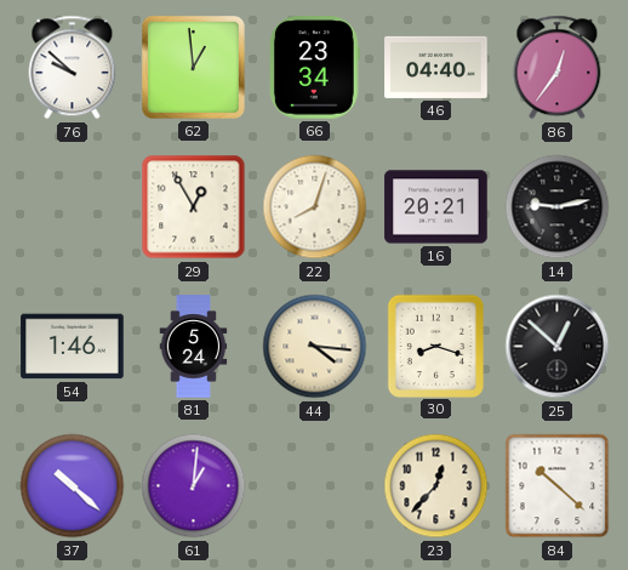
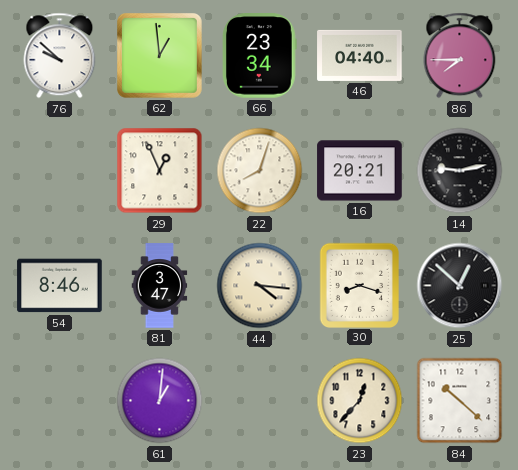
86: 12:36 -> 7:45 (460, 56)
29: 12:55 -> 12:56 (160, 171)
54: 1:46 -> 8:46 (60, 286)
81: 5:24 -> 3:47 (160, 286)
37: 10:22 -> none (73, 486)
